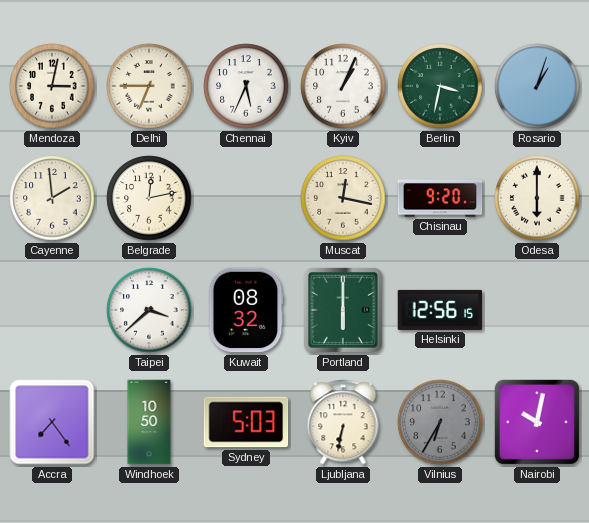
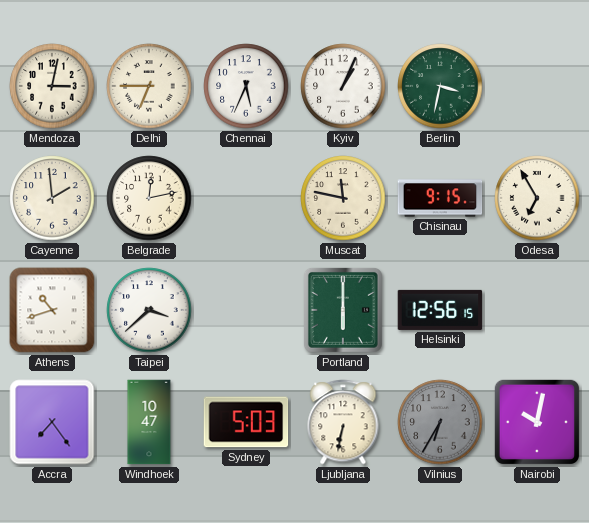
Rosario: 1:03 -> none (537, 86)
Muscat: 12:17 -> 11:47 (343, 198)
Chisinau: 9:20 -> 9:15 (440, 198)
Odesa: 6:00 -> 6:55 (537, 198)
Athens: none -> 10:42 (52, 310)
Kuwait: 08:32 -> none (246, 310)
Windhoek: 10:50 -> 10:47 (149, 422)
